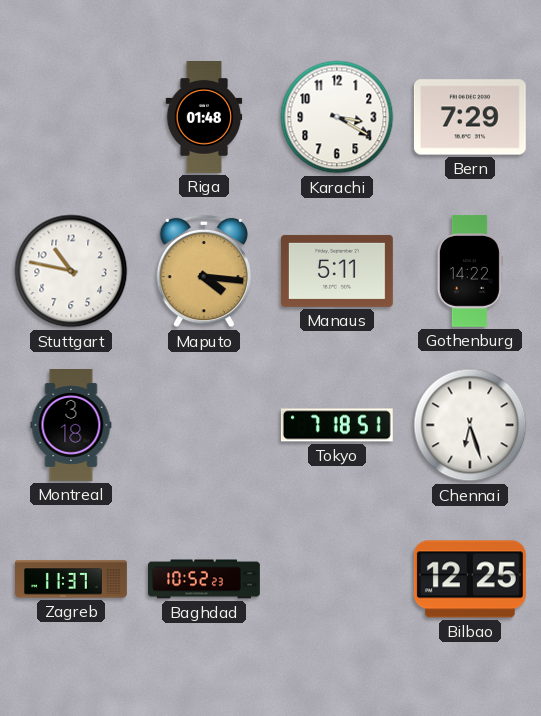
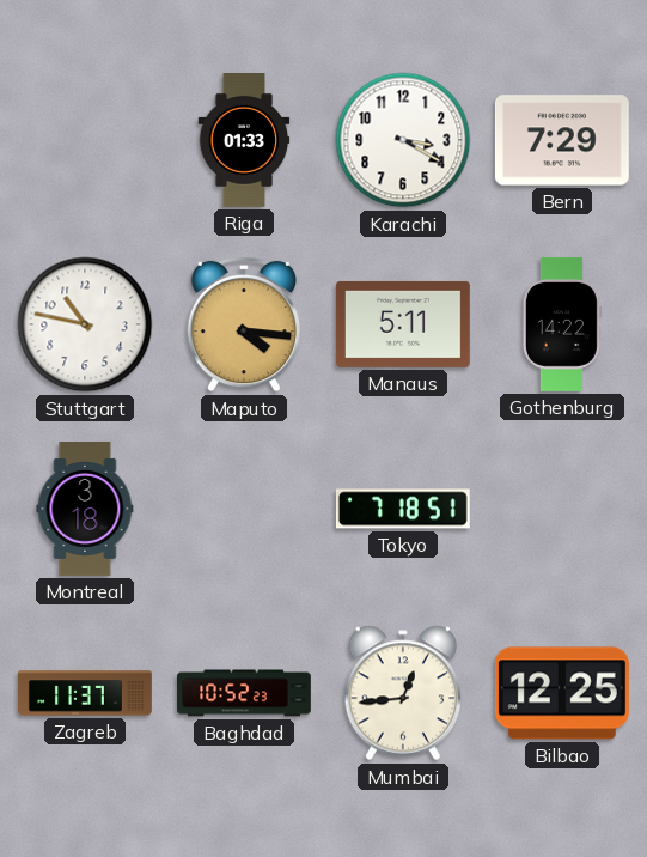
Riga: 01:48 -> 01:33 (244, 141)
Chennai: 6:27 -> none (470, 425)
Mumbai: none -> 12:44 (402, 693)
